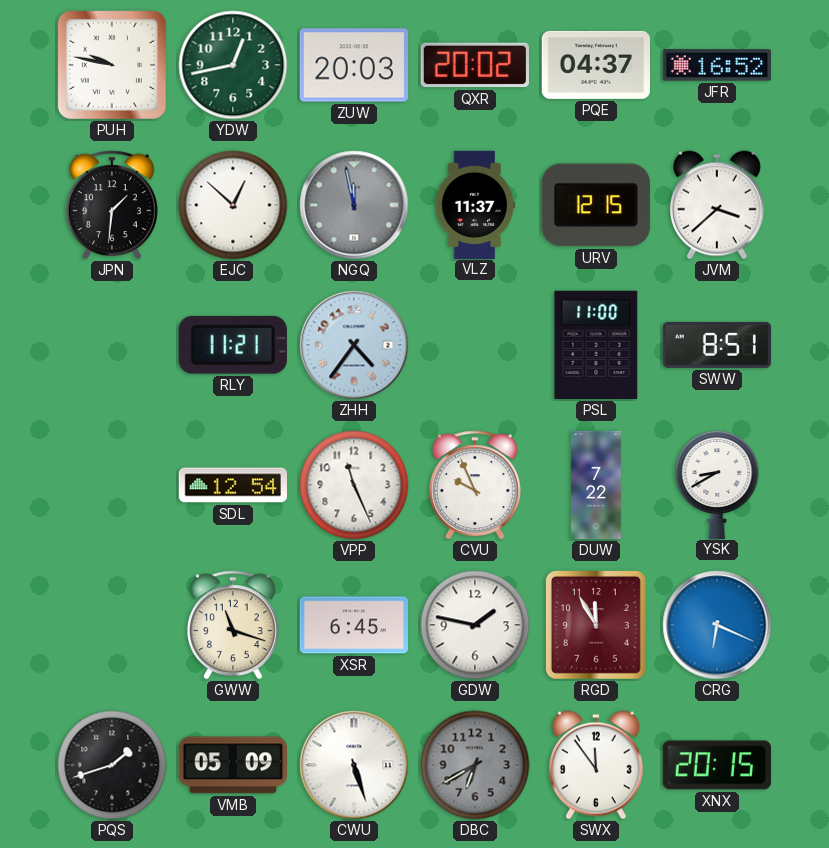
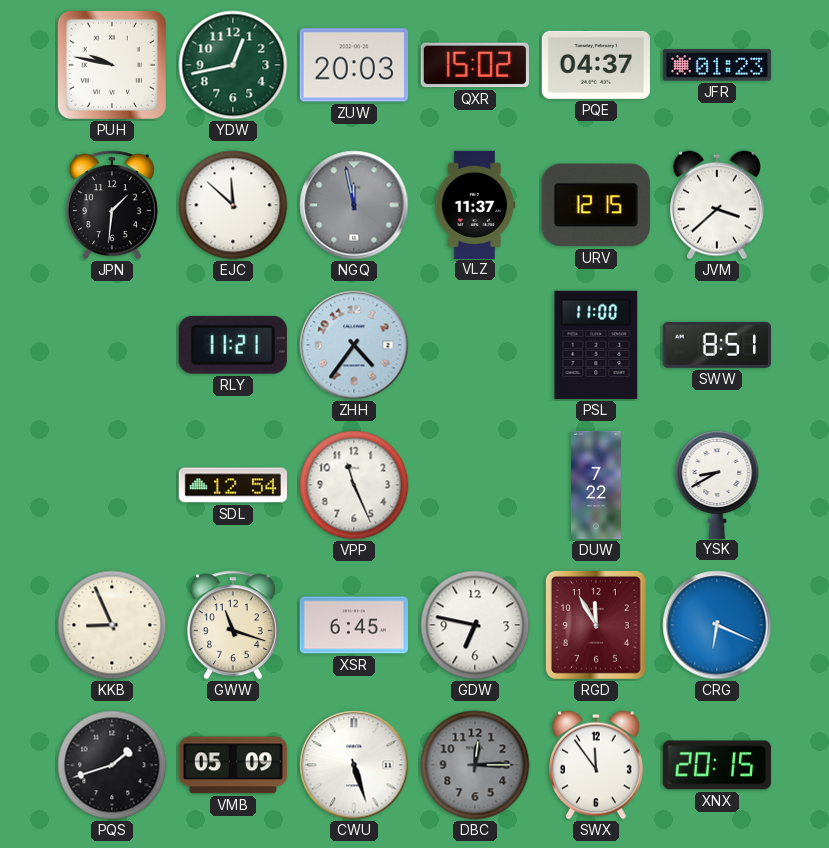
QXR: 20:02 -> 15:02 (475, 65)
JFR: 16:52 -> 01:23 (716, 65)
EJC: 12:52 -> 11:52 (233, 205)
CVU: 9:56 -> none (475, 485)
KKB: none -> 8:56 (112, 625)
GDW: 1:47 -> 6:47 (475, 625)
DBC: 6:40 -> 12:15 (475, 765)
